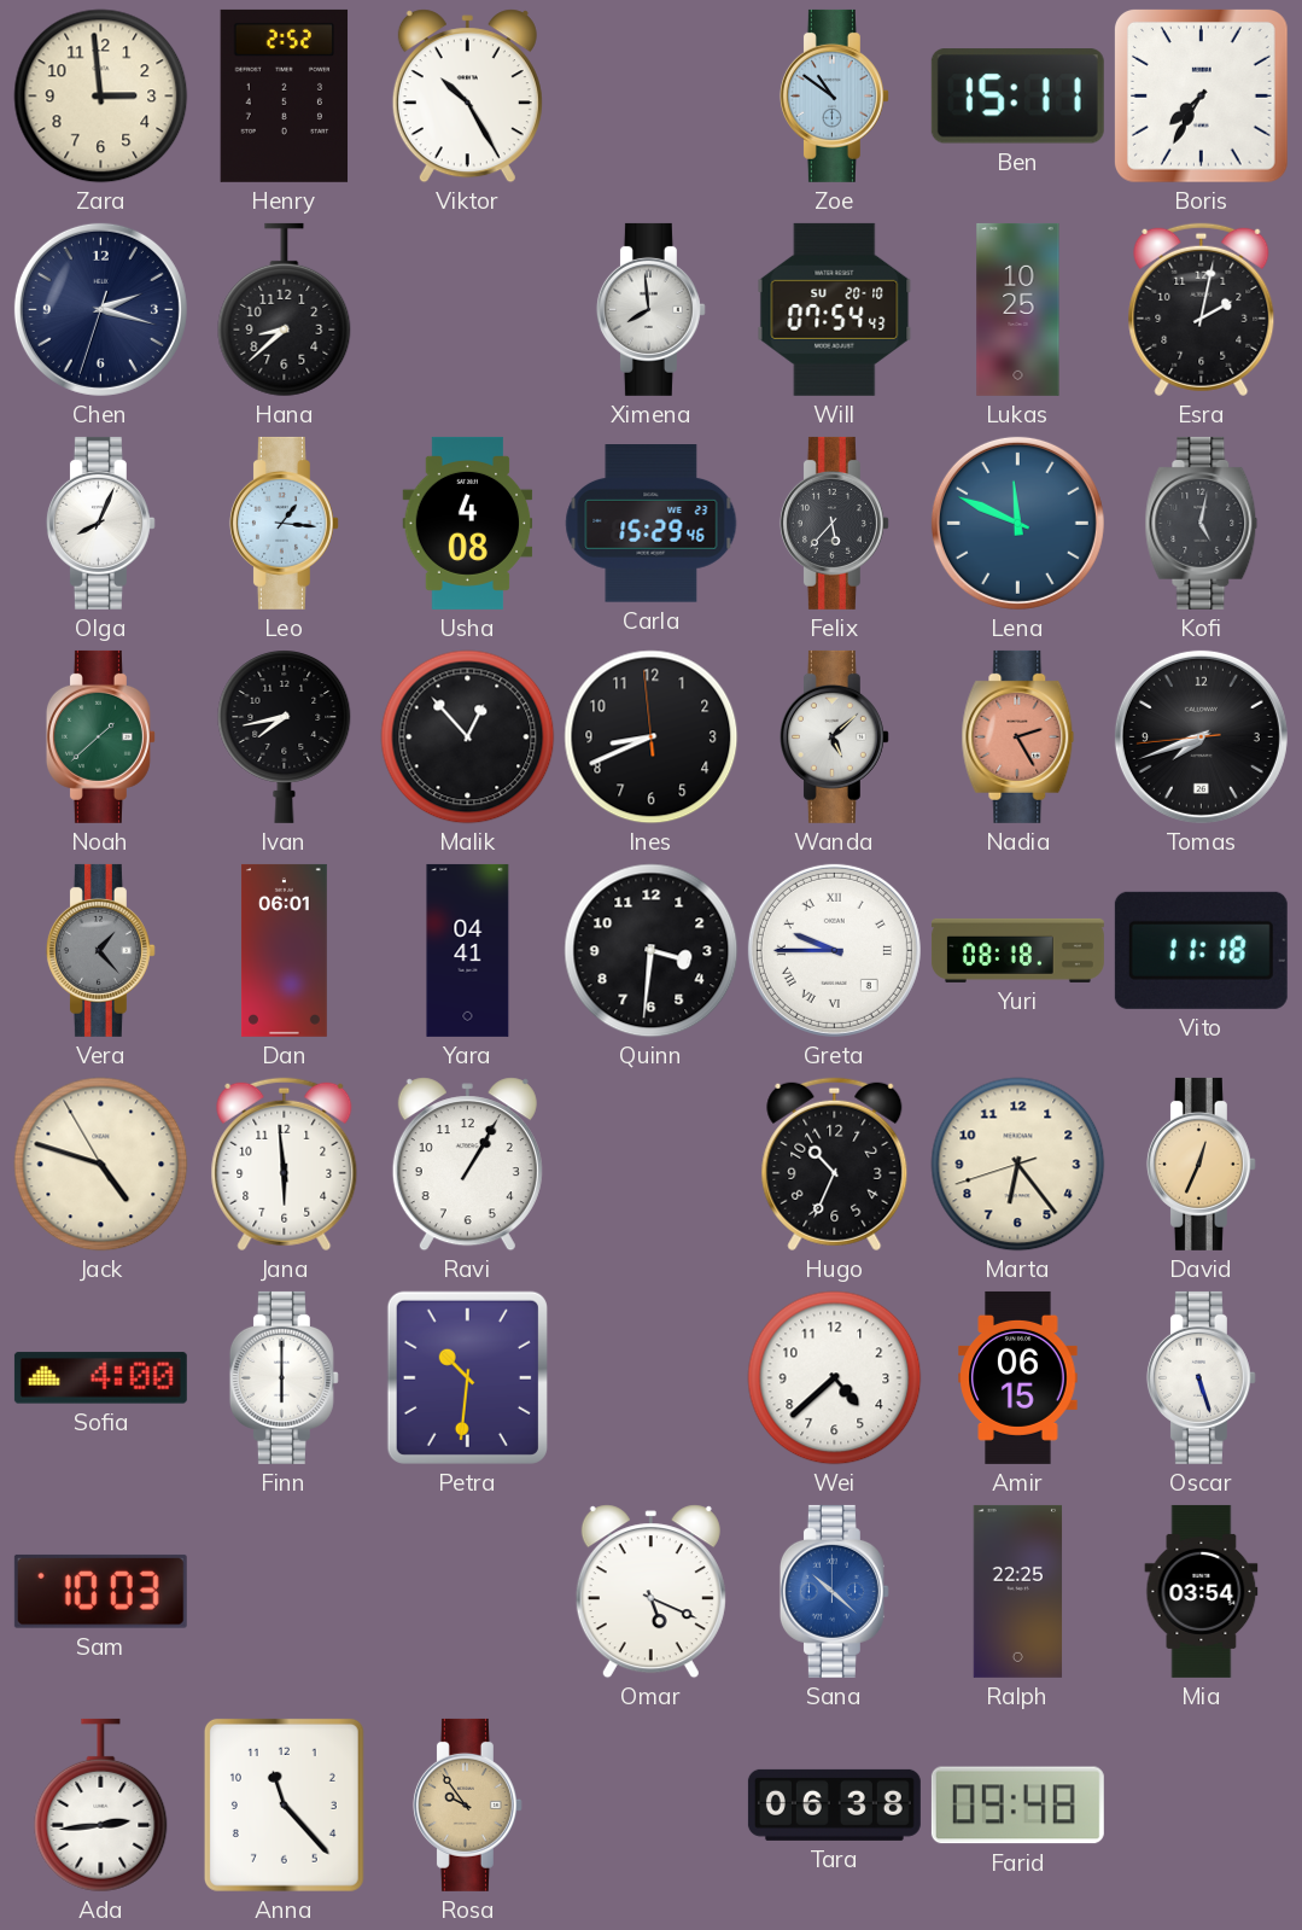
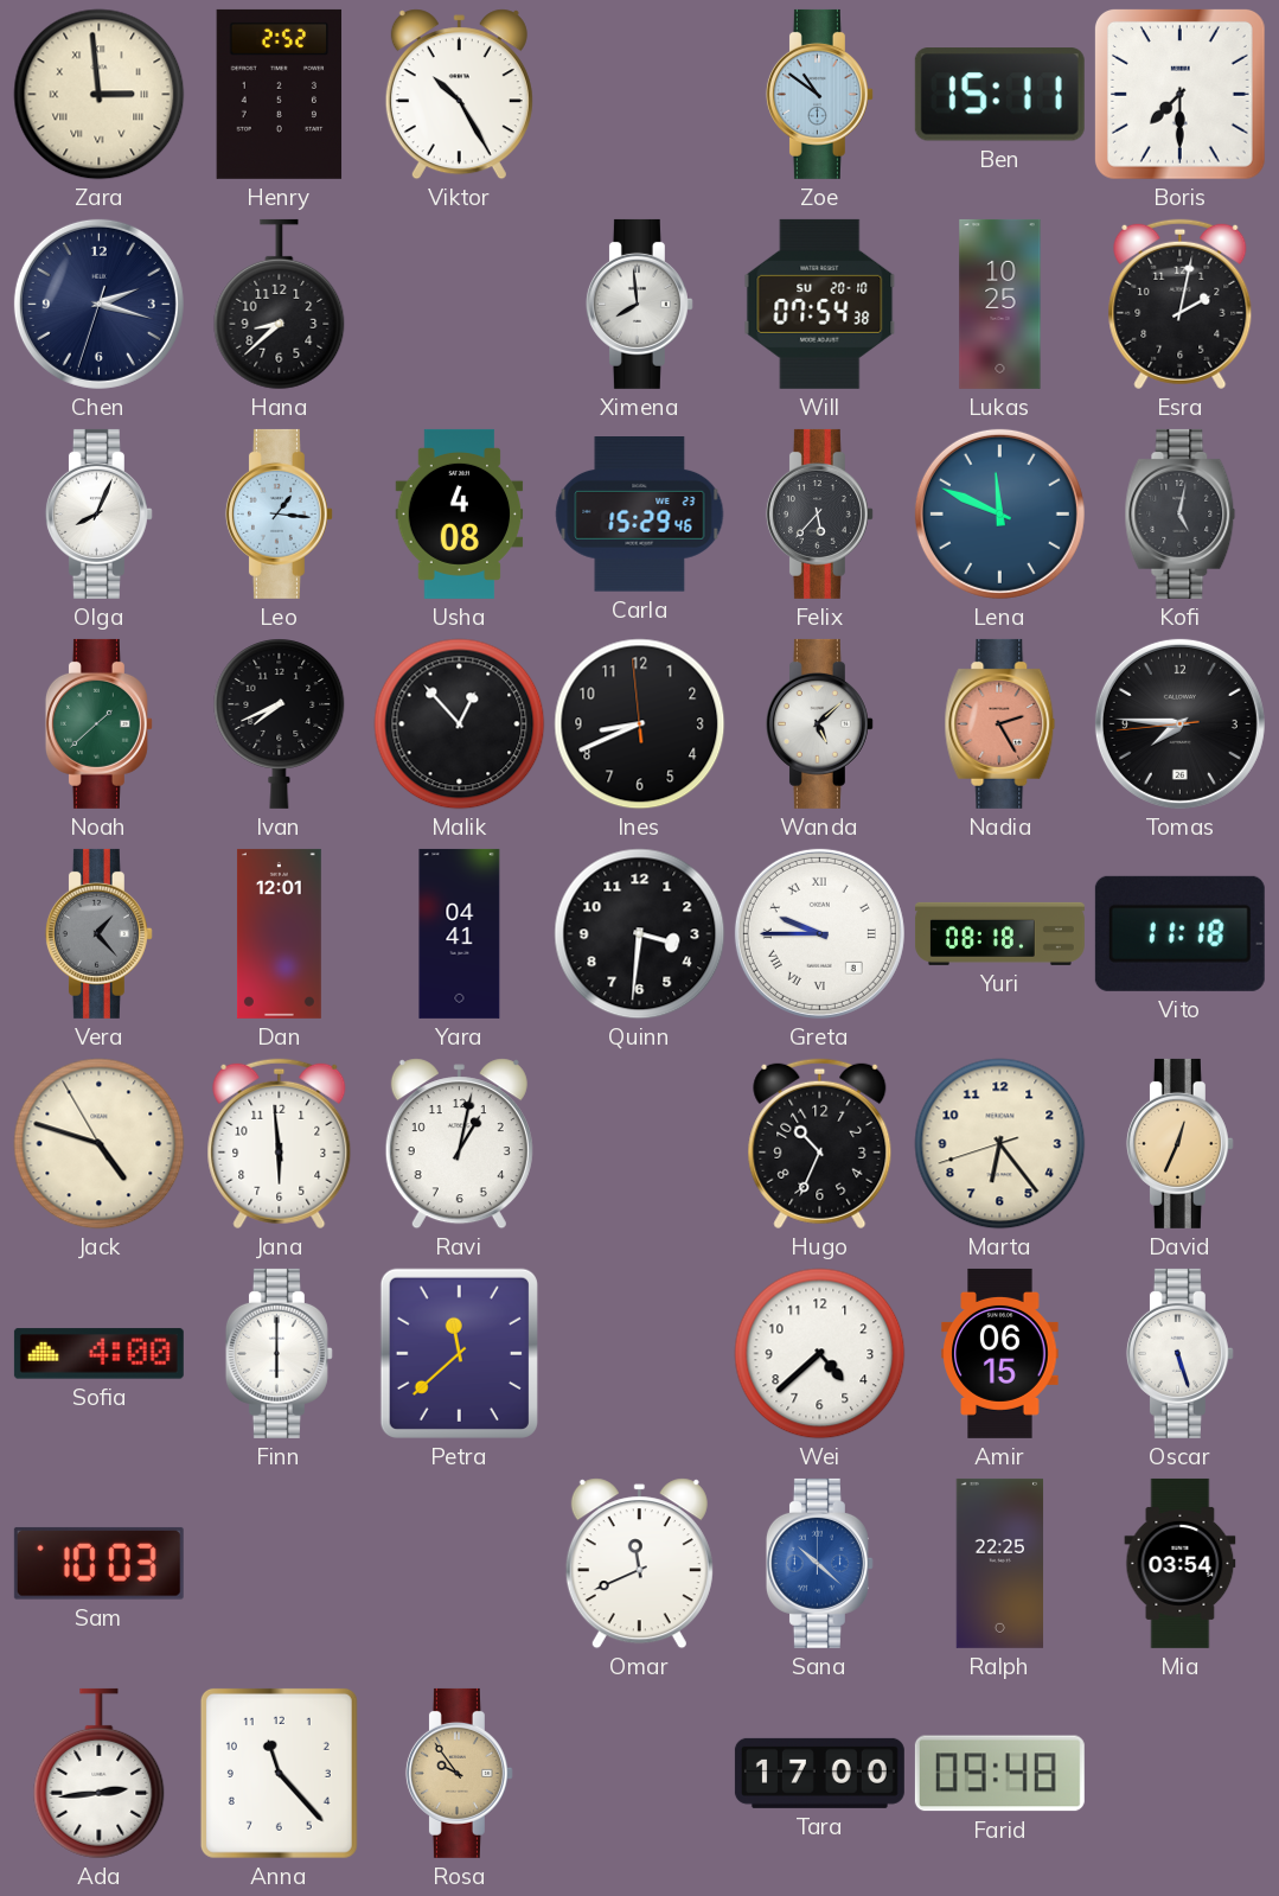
Zara numerals: Arabic -> Roman (100, 95)
Boris: 7:35 -> 7:30 (1181, 95)
Will: 07:54:43 -> 07:54:38 (820, 304)
Ivan: 7:43 -> 7:41 (280, 724)
Tomas: 7:41 -> 7:45 (1179, 723)
Dan: 06:01 -> 12:01 (279, 933)
Ravi: 1:05 -> 1:02 (459, 1144)
Petra: 10:31 -> 11:38 (459, 1353)
Omar: 5:19 -> 11:41 (639, 1564)
Tara: 06:38 -> 17:00 (819, 1773)
